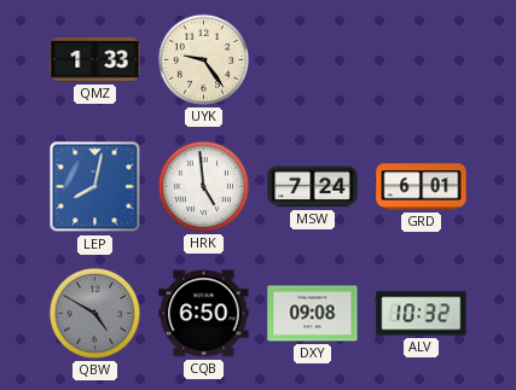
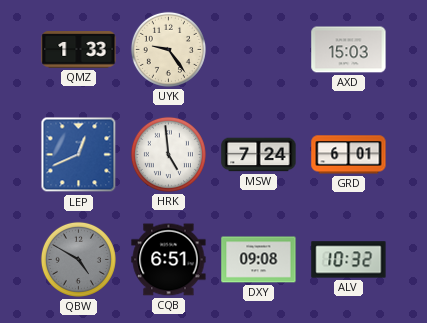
AXD: none -> 15:03 (349, 50)
LEP: 8:02 -> 12:41 (79, 155)
CQB: 6:50 -> 6:51 (169, 260)
